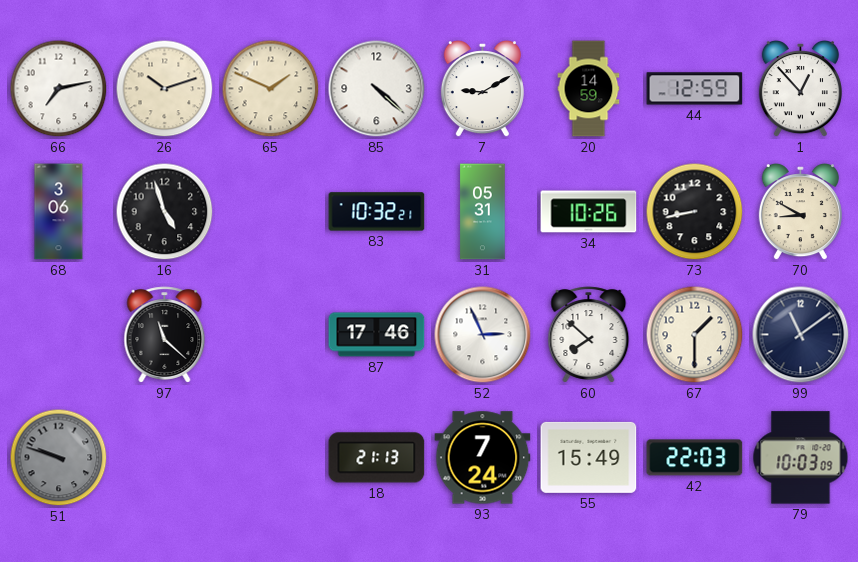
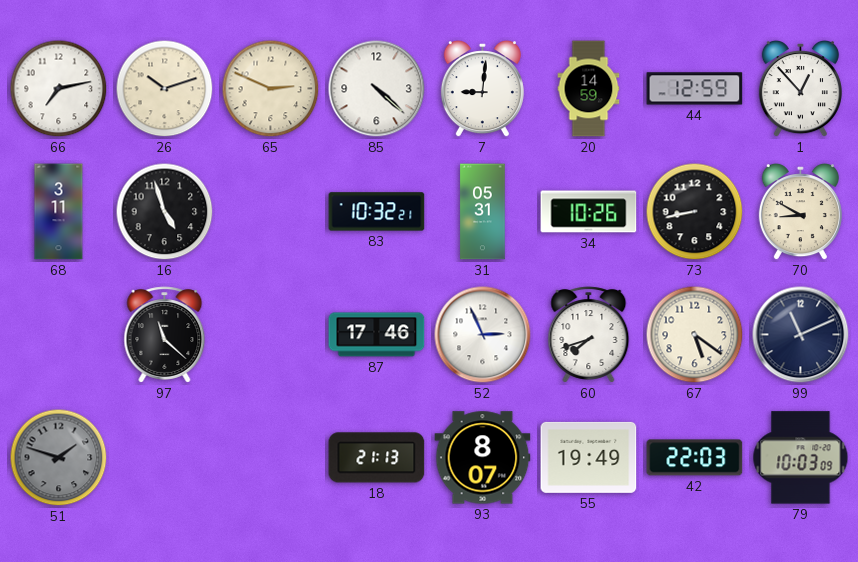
65: 1:49 -> 2:49 (271, 89)
7: 9:10 -> 9:01 (482, 90)
68: 3:06 -> 3:11 (59, 212)
60: 7:52 -> 7:42 (589, 335)
67: 1:30 -> 5:21 (695, 335)
99: 11:09 -> 11:11 (801, 335)
51: 9:48 -> 1:48 (59, 458)
93: 7:24 -> 8:07 (483, 458)
55: 15:49 -> 19:49 (589, 457)
